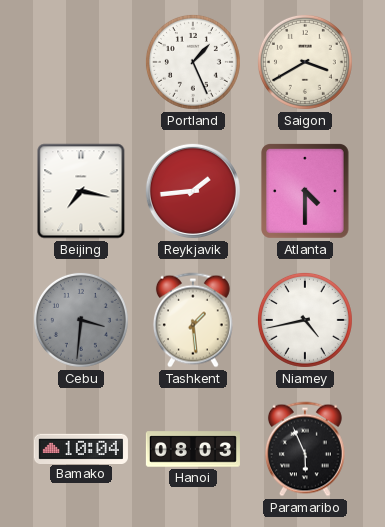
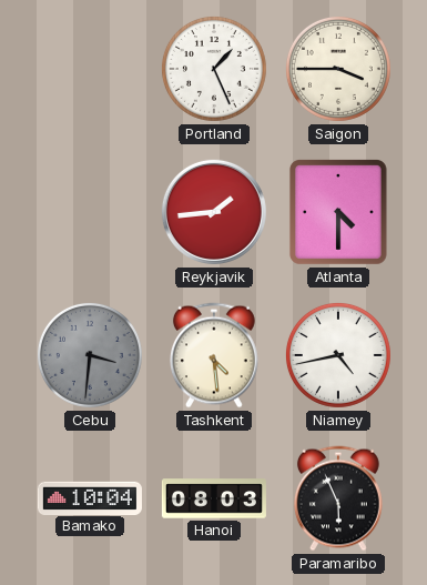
Saigon: 3:40 -> 3:45 (338, 69)
Beijing: 7:17 -> none (81, 191)
Tashkent: 1:29 -> 4:29 (214, 355)
